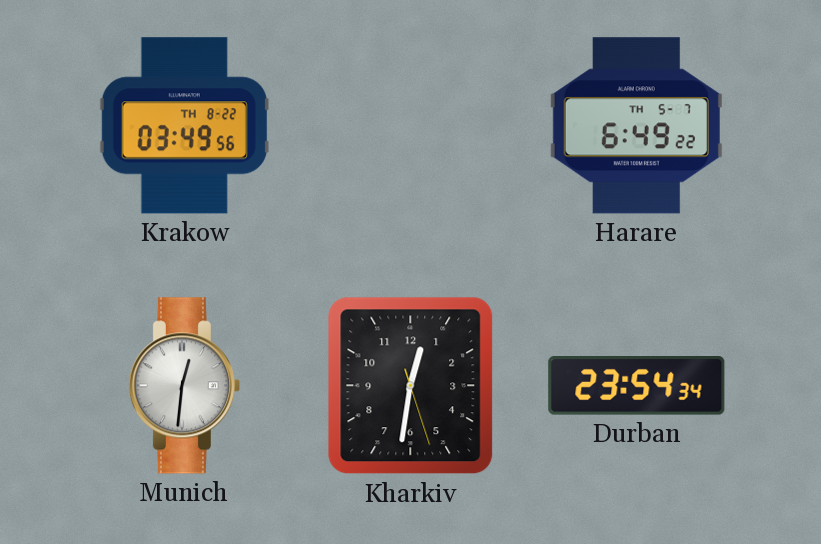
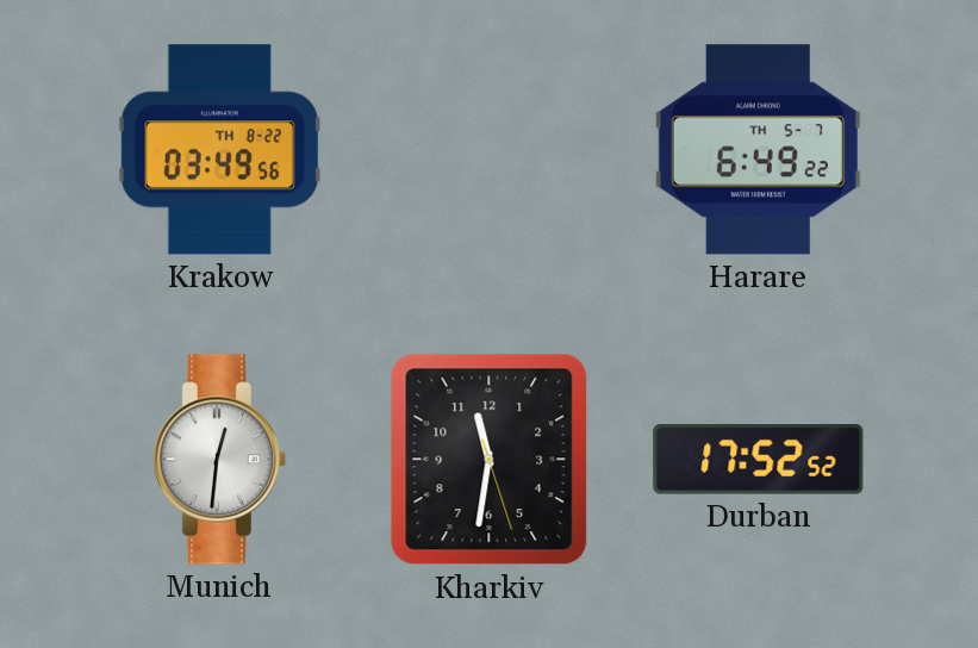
Kharkiv: 12:31 -> 11:31 (490, 460)
Durban: 23:54 -> 17:52 (759, 460)
